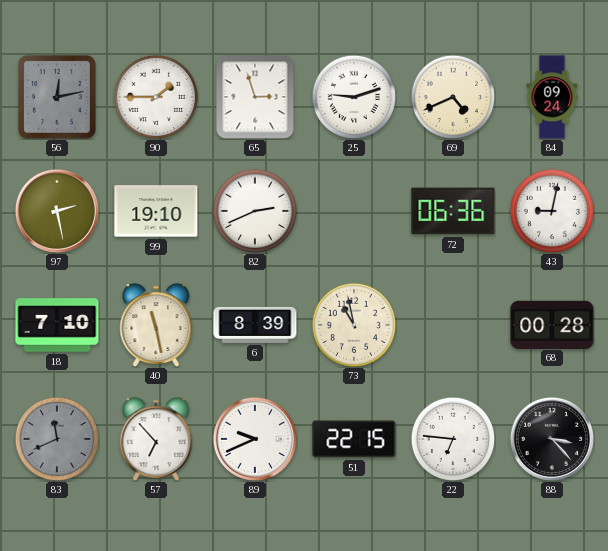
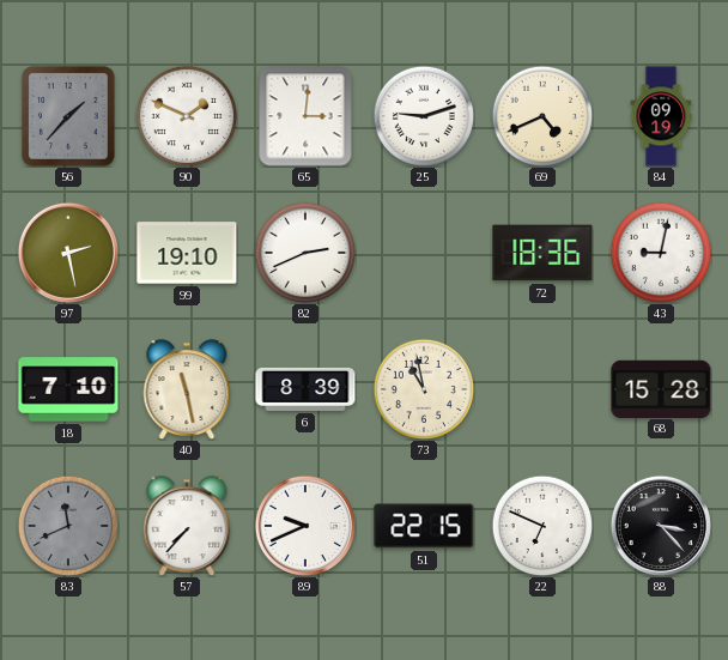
56: 12:13 -> 1:37 (69, 117)
90: 1:45 -> 1:49 (187, 116)
65: 2:57 -> 3:01 (305, 116)
84: 09:24 -> 09:19 (661, 116)
72: 06:36 -> 18:36 (542, 253)
68: 00:28 -> 15:28 (661, 388)
57: 6:53 -> 7:37 (187, 526)
22: 6:46 -> 6:49 (542, 526)
